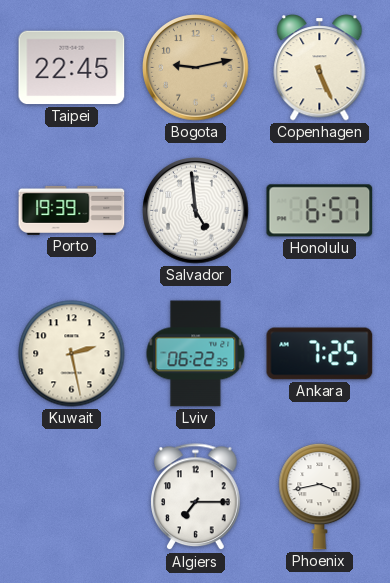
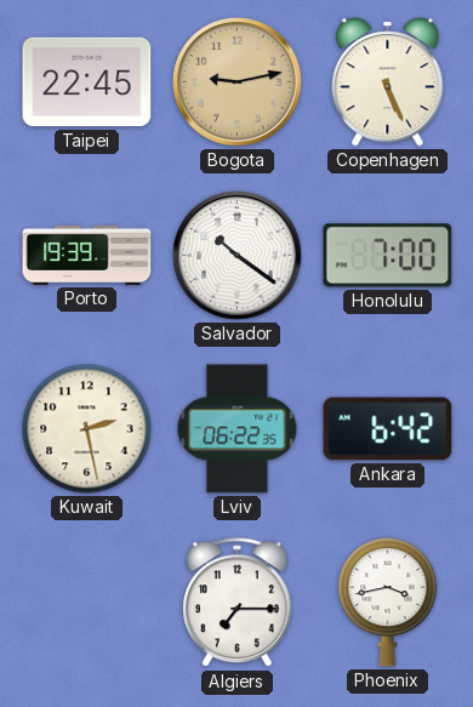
Salvador: 4:59 -> 10:21 (238, 256)
Honolulu: 6:57 -> 7:00 (388, 256)
Ankara: 7:25 -> 6:42 (388, 429)
